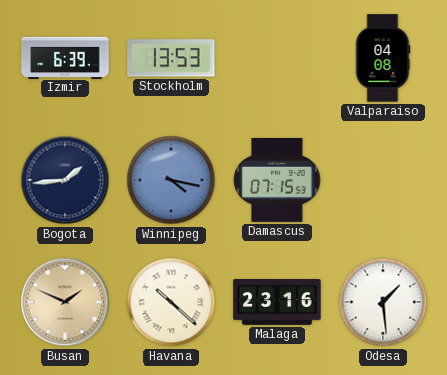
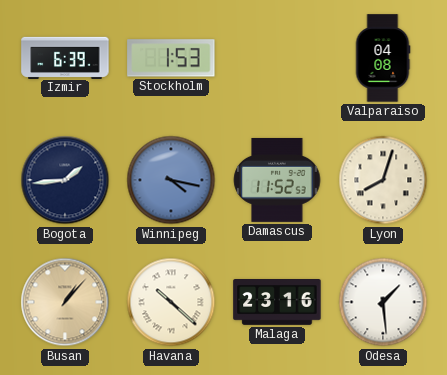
Stockholm: 13:53 -> 1:53 (171, 58)
Damascus: 07:15 -> 11:52 (277, 180)
Lyon: none -> 8:03 (383, 180)
Busan: 1:49 -> 1:07 (65, 302)
